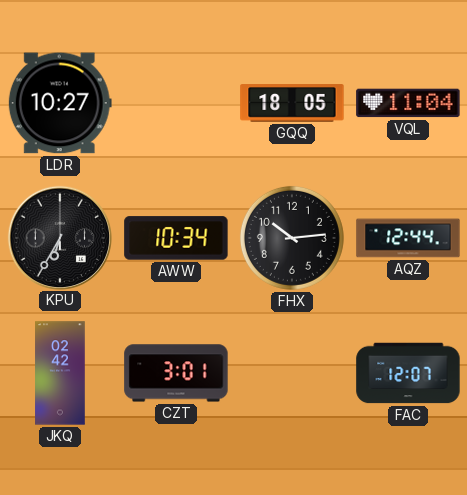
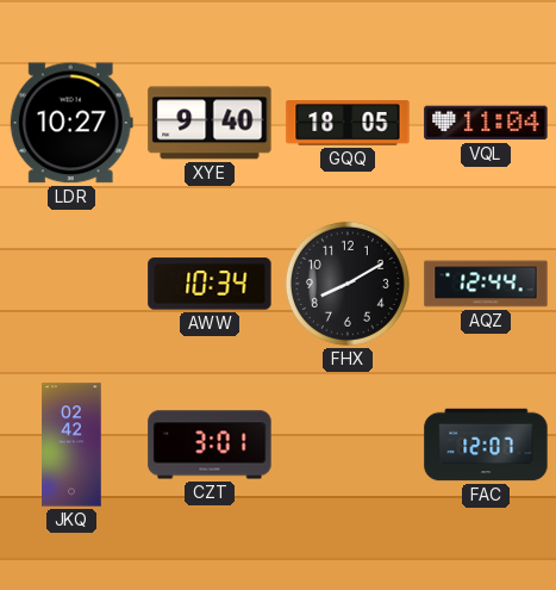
XYE: none -> 9:40 (210, 123)
KPU: 6:35 -> none (59, 237)
FHX: 10:14 -> 8:10 (348, 284)
